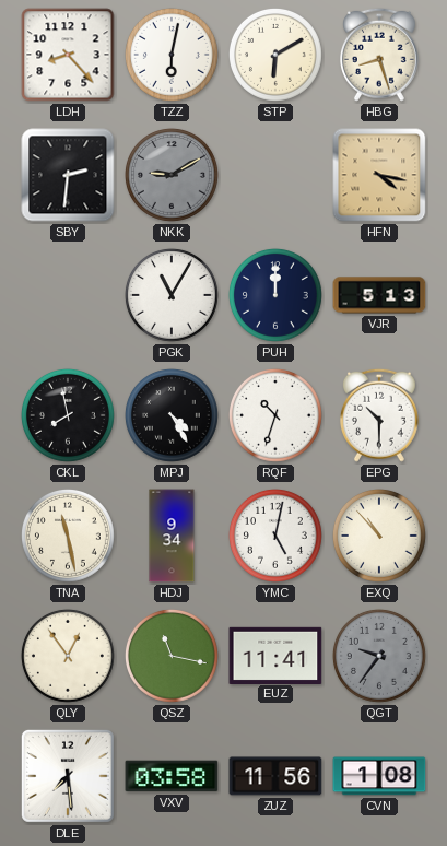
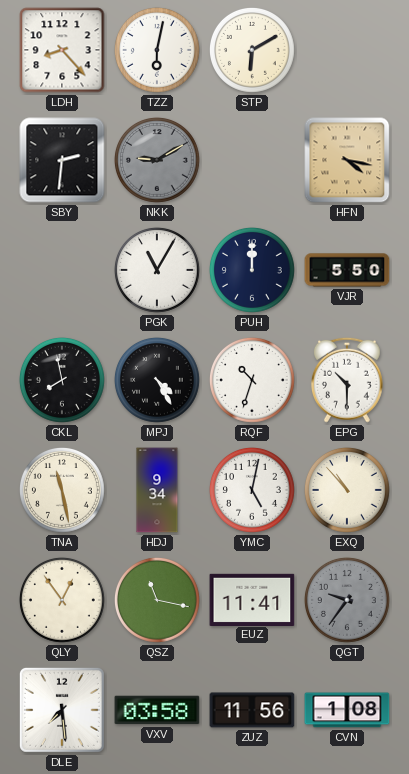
HBG: 8:27 -> none (379, 55)
VJR: 5:13 -> 5:50 (347, 270)
